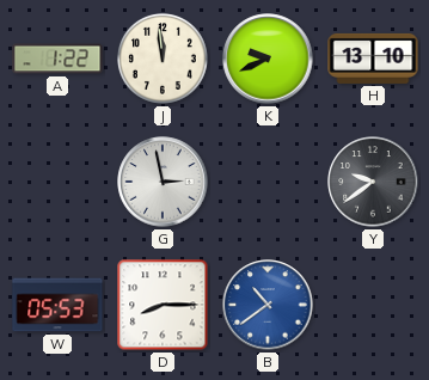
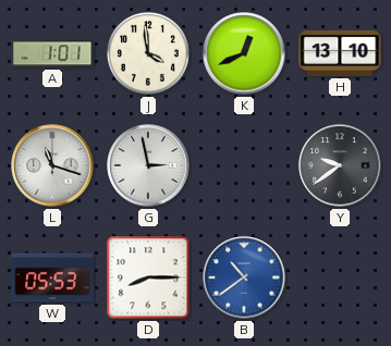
A: 1:22 -> 1:01 (52, 53)
J: 11:59 -> 3:59 (148, 53)
K: 9:41 -> 12:41 (244, 53)
L: none -> 11:18 (52, 165)
